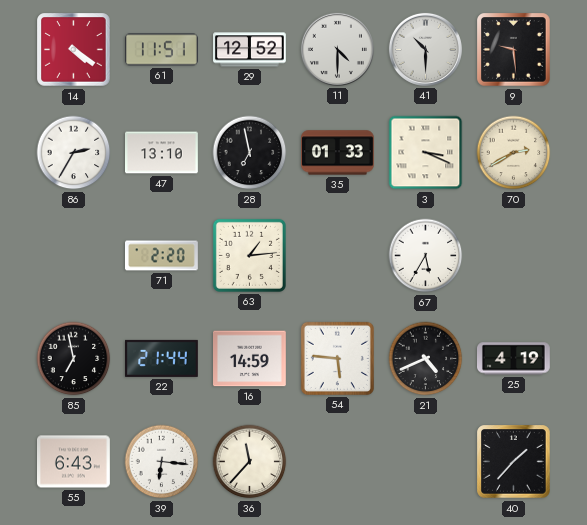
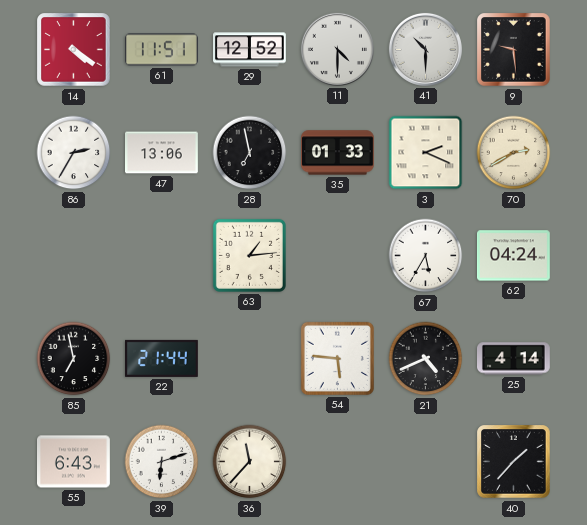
47: 13:10 -> 13:06 (162, 153)
3: 3:19 -> 2:19 (426, 153)
71: 2:20 -> none (162, 256)
62: none -> 04:24 (514, 256)
16: 14:59 -> none (250, 359)
25: 4:19 -> 4:14 (514, 359)
39: 6:16 -> 6:12 (162, 462)
